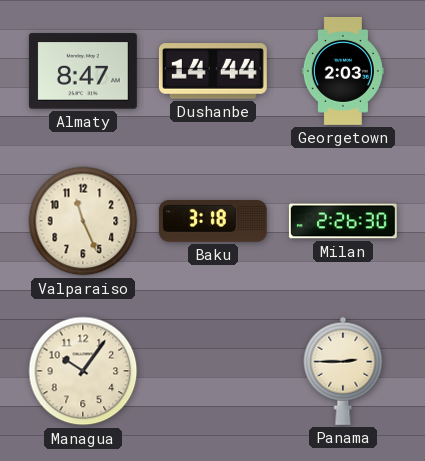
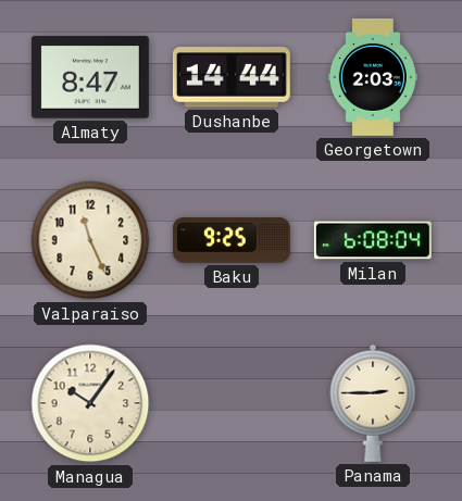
Baku: 3:18 -> 9:25 (232, 241)
Milan: 2:26 -> 6:08 (373, 240)
